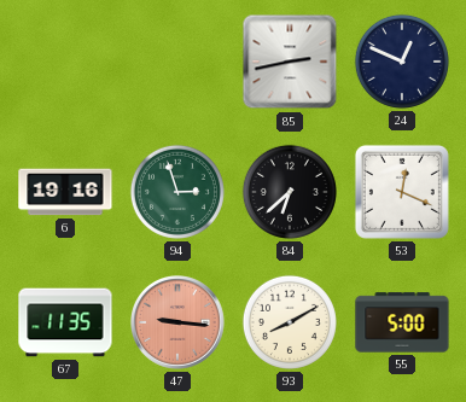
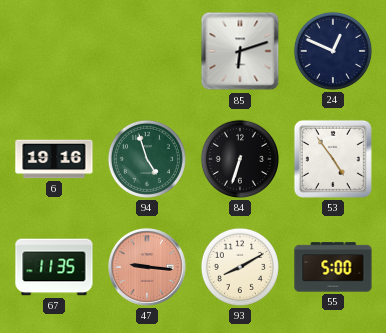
85: 2:43 -> 6:12 (240, 51)
94: 2:57 -> 4:57 (147, 159)
84: 6:38 -> 6:33 (240, 159)
53: 12:19 -> 4:54 (333, 159)
